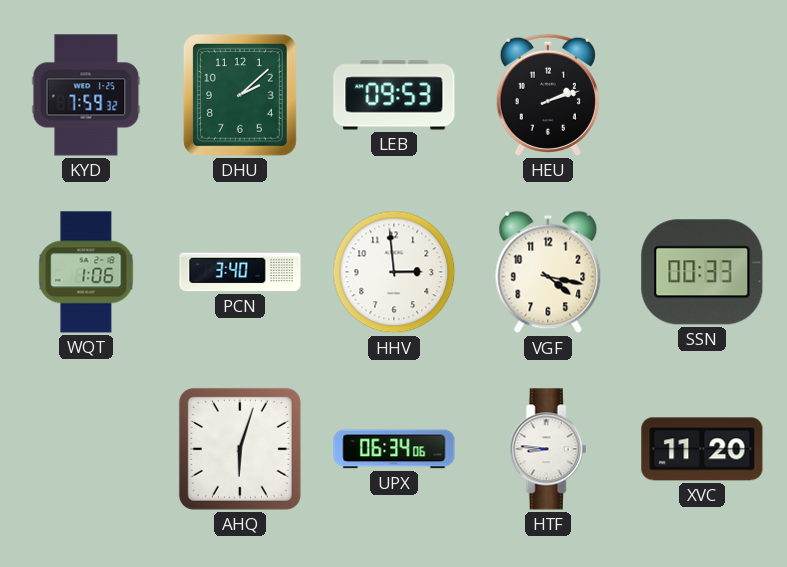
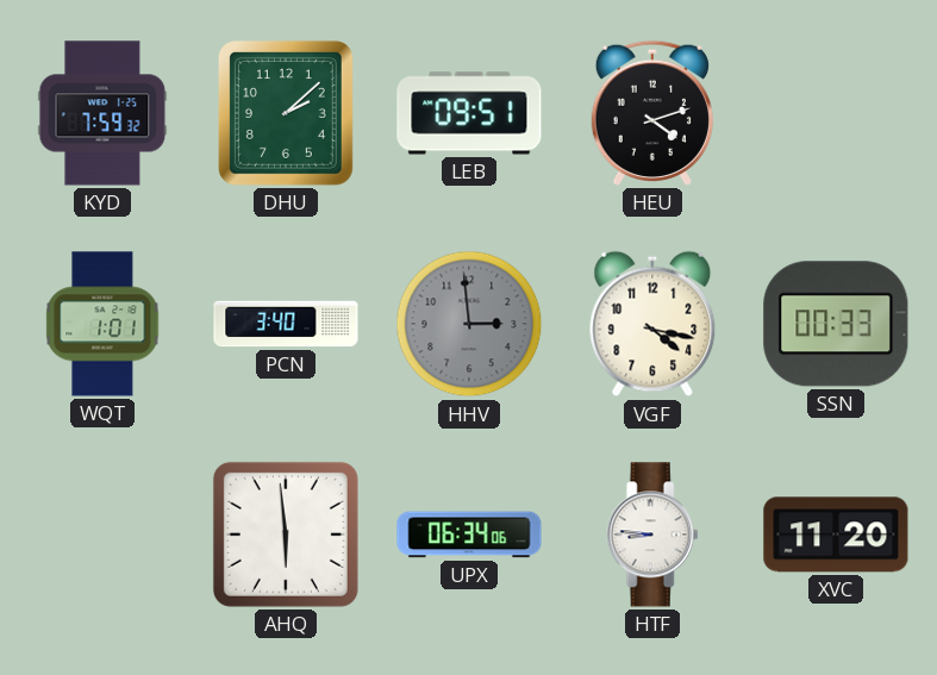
LEB: 09:53 -> 09:51 (469, 113)
HEU: 2:12 -> 4:12 (652, 113)
WQT: 1:06 -> 1:01 (102, 324)
HHV dial: white -> grey (469, 324)
AHQ: 6:03 -> 5:59 (286, 535)
